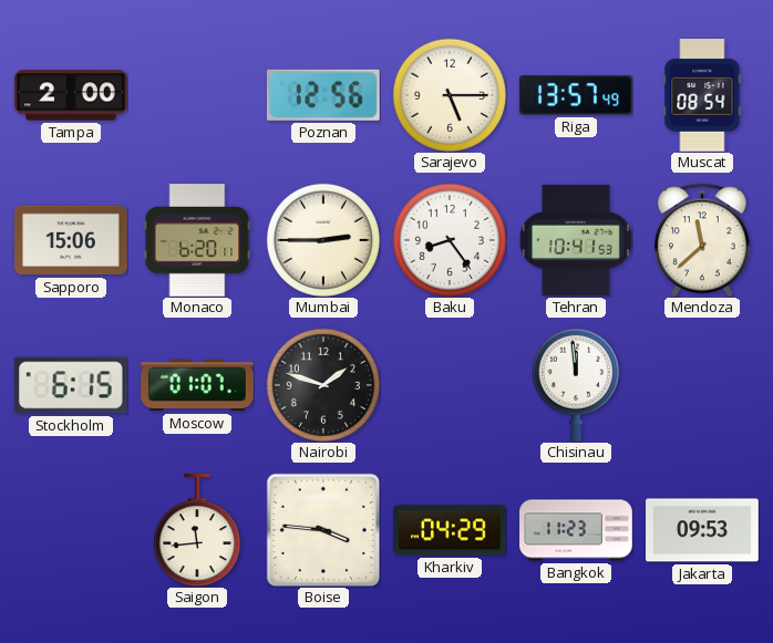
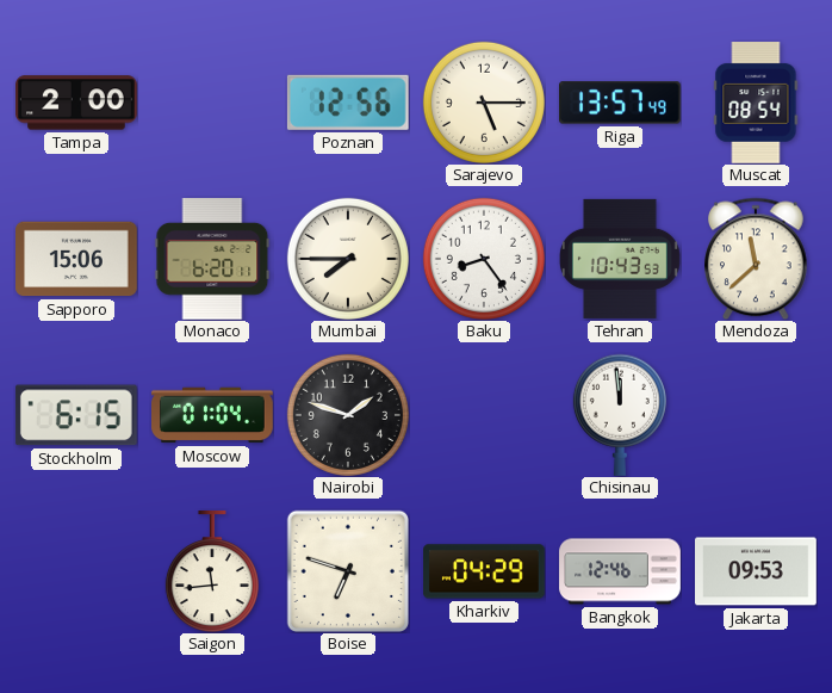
Mumbai: 2:45 -> 7:45 (348, 259)
Tehran: 10:41 -> 10:43 (620, 259)
Moscow: 01:07 -> 01:04 (212, 415)
Boise: 3:46 -> 6:48 (347, 570)
Bangkok: 11:23 -> 12:46 (620, 571)
